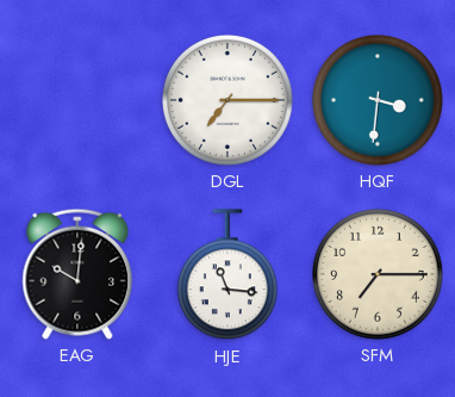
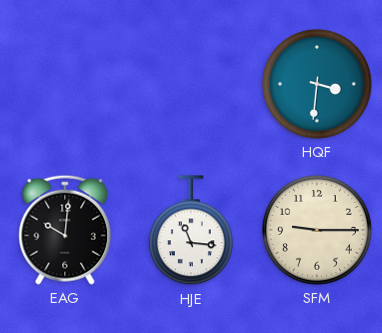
DGL: 7:15 -> none (227, 100)
SFM: 7:15 -> 9:15 (317, 230)
